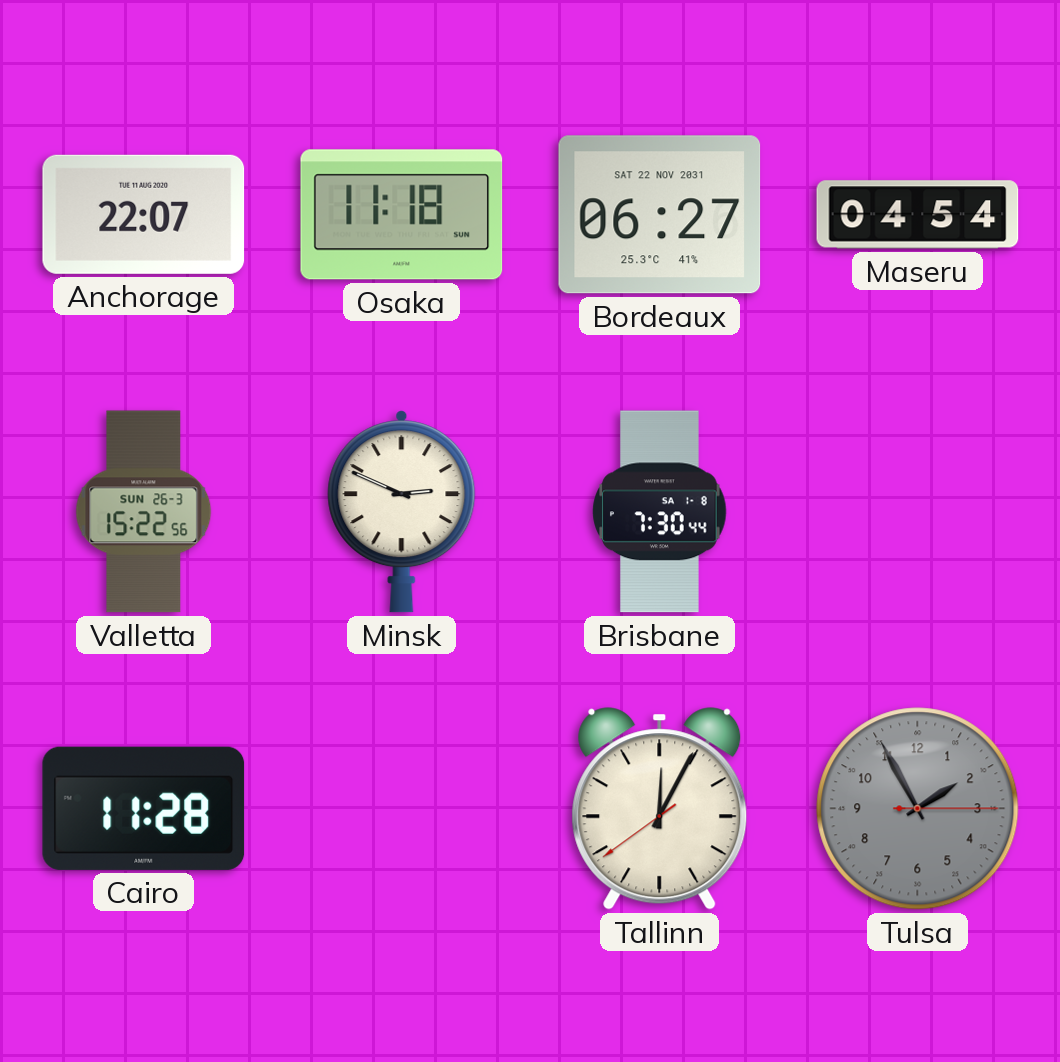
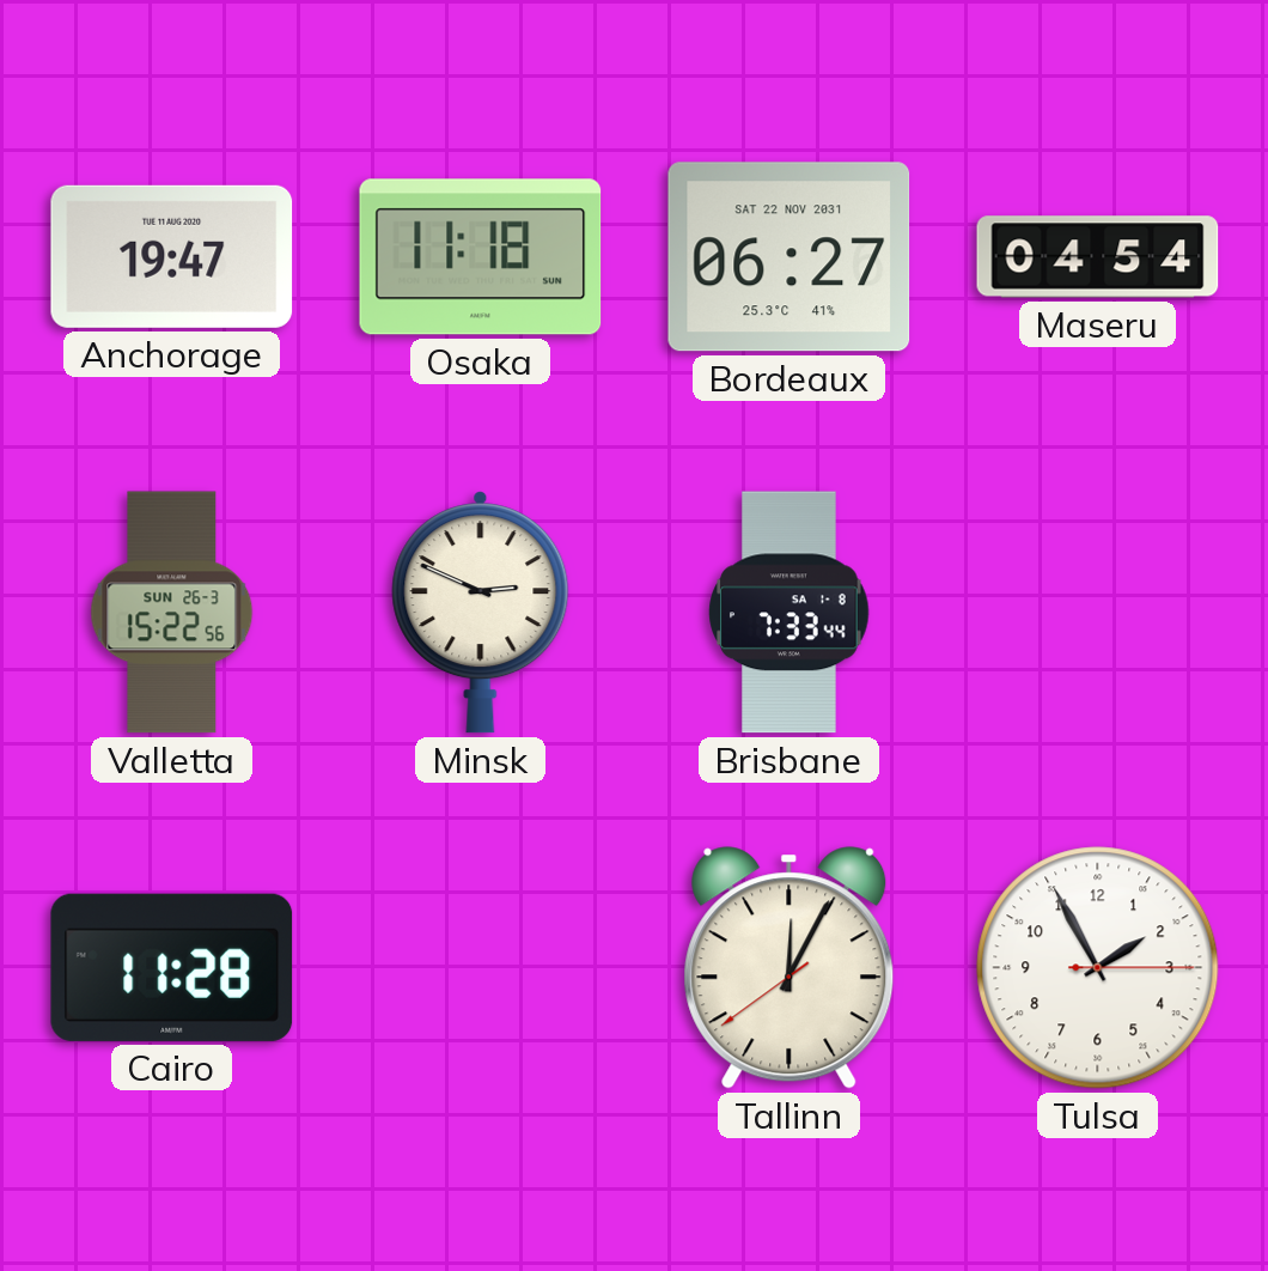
Anchorage: 22:07 -> 19:47 (172, 256)
Brisbane: 7:30 -> 7:33 (790, 613)
Tulsa dial: grey -> white (1098, 968)
